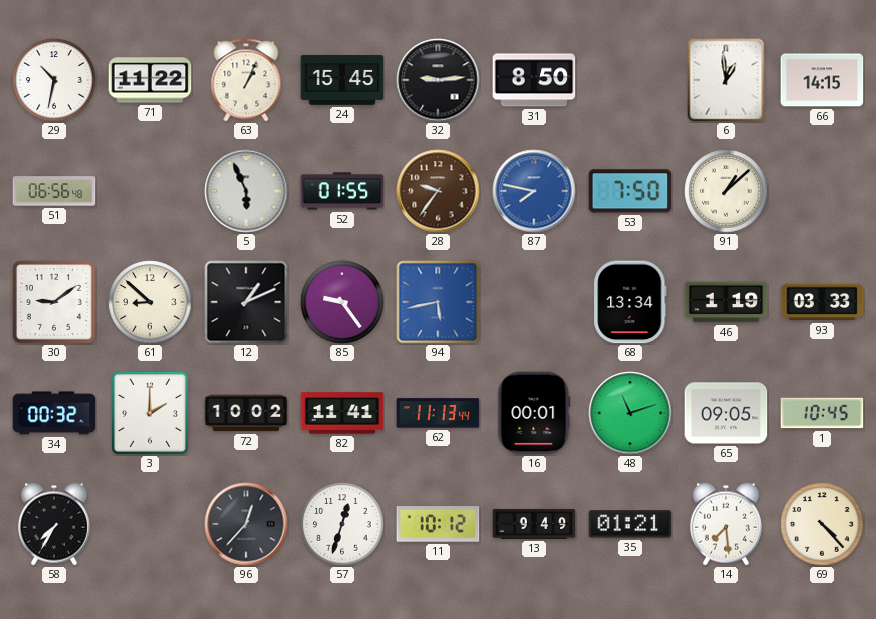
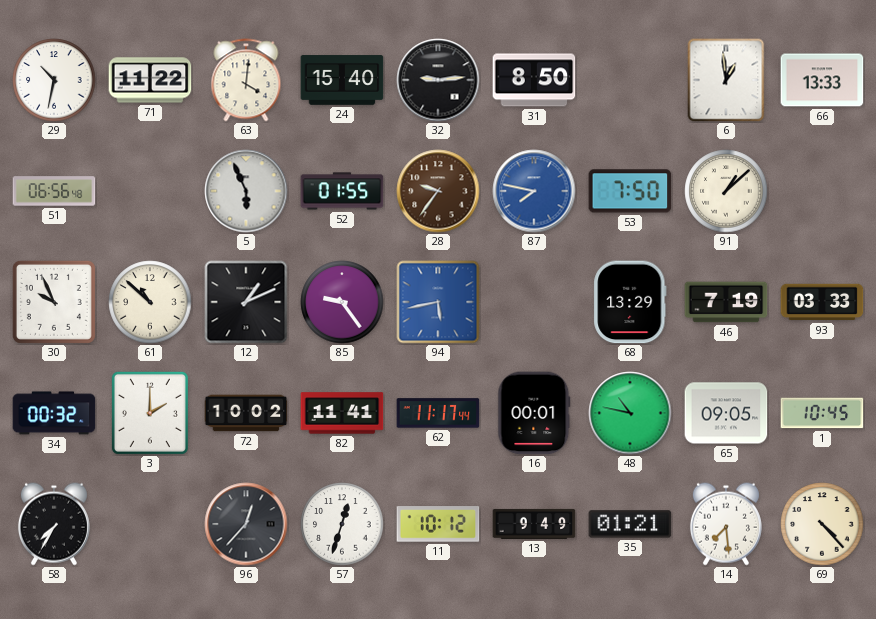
63: 1:04 -> 4:01 (246, 80)
24: 15:45 -> 15:40 (342, 80)
66: 14:15 -> 13:33 (822, 80)
30: 9:09 -> 9:56 (54, 302)
61: 8:52 -> 10:52 (150, 302)
68: 13:34 -> 13:29 (630, 302)
46: 1:19 -> 7:19 (726, 302)
62: 11:13 -> 11:17 (438, 413)
48: 11:12 -> 10:47 (630, 413)
